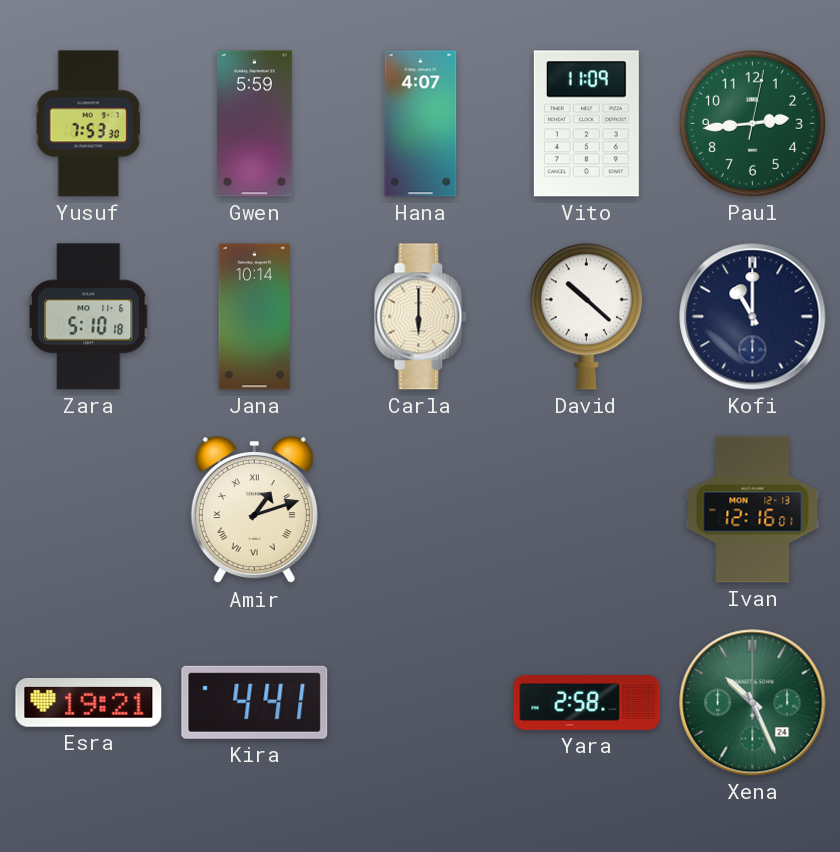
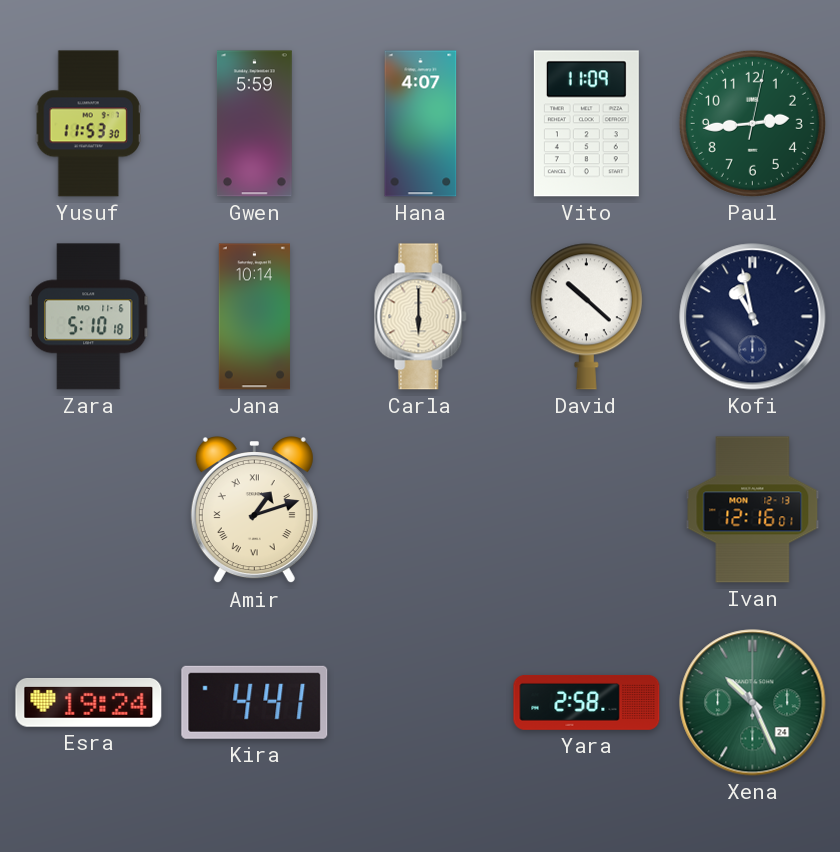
Yusuf: 7:53 -> 11:53 (88, 124)
Kofi: 11:00 -> 10:58 (753, 317)
Esra: 19:21 -> 19:24 (89, 703)
